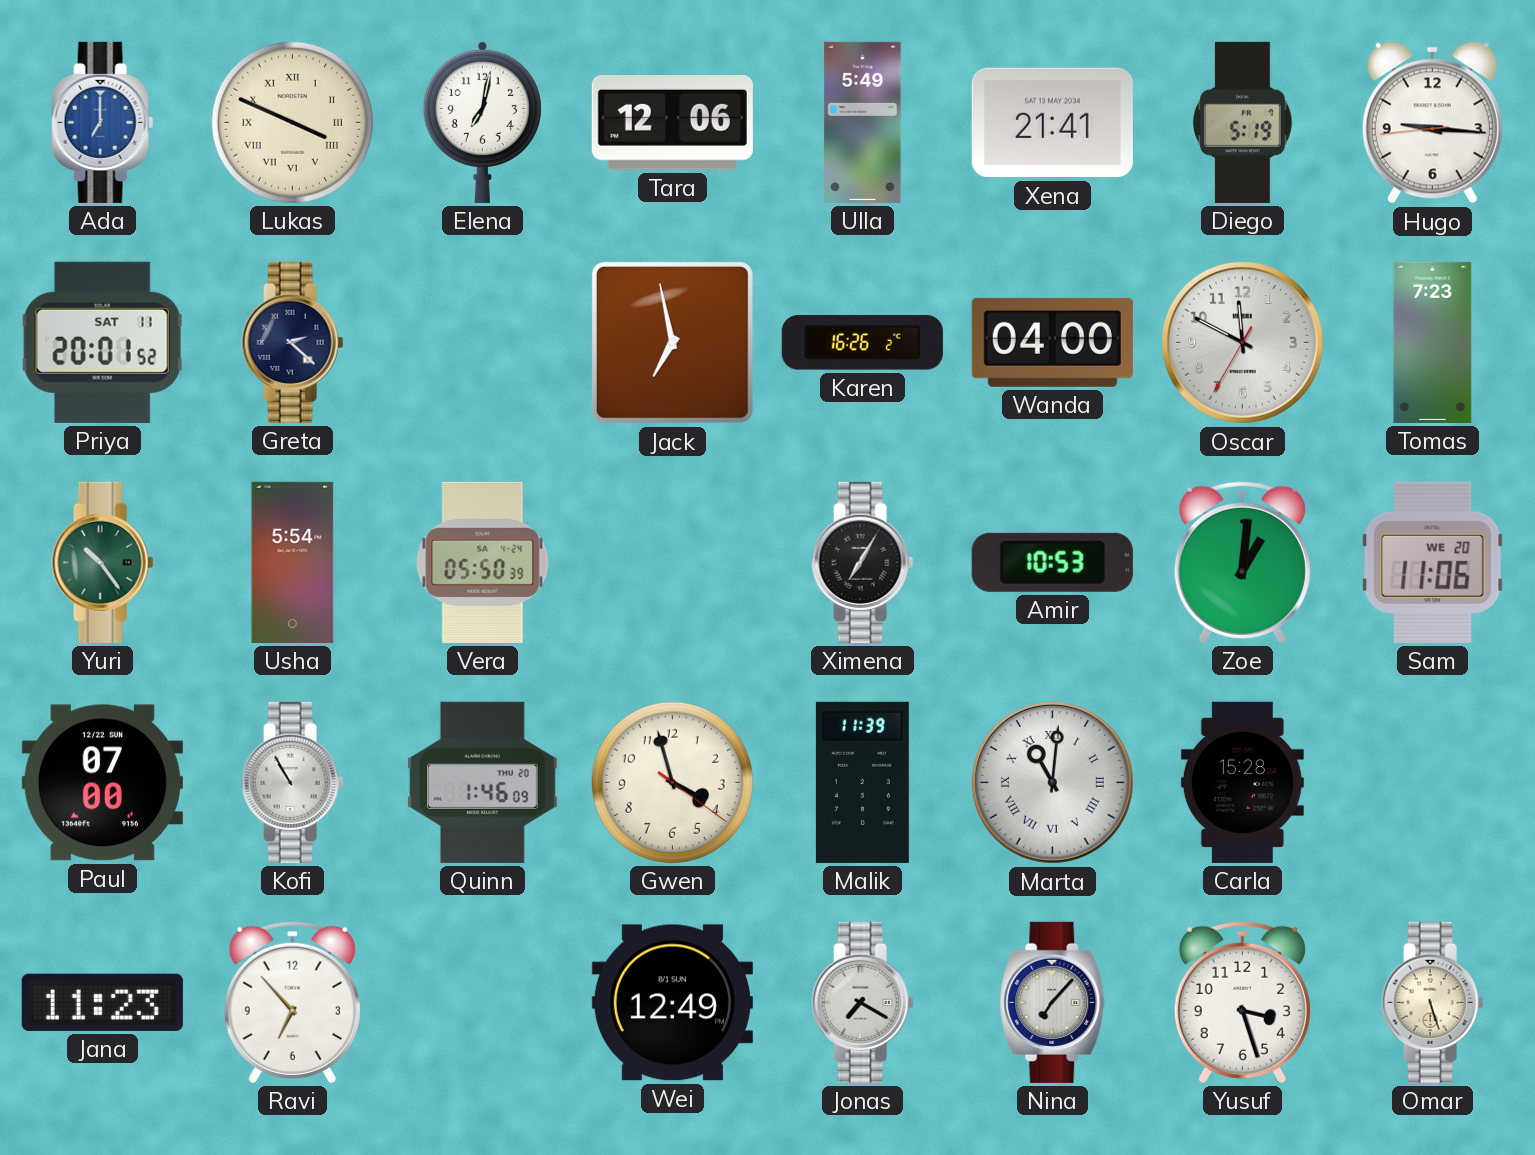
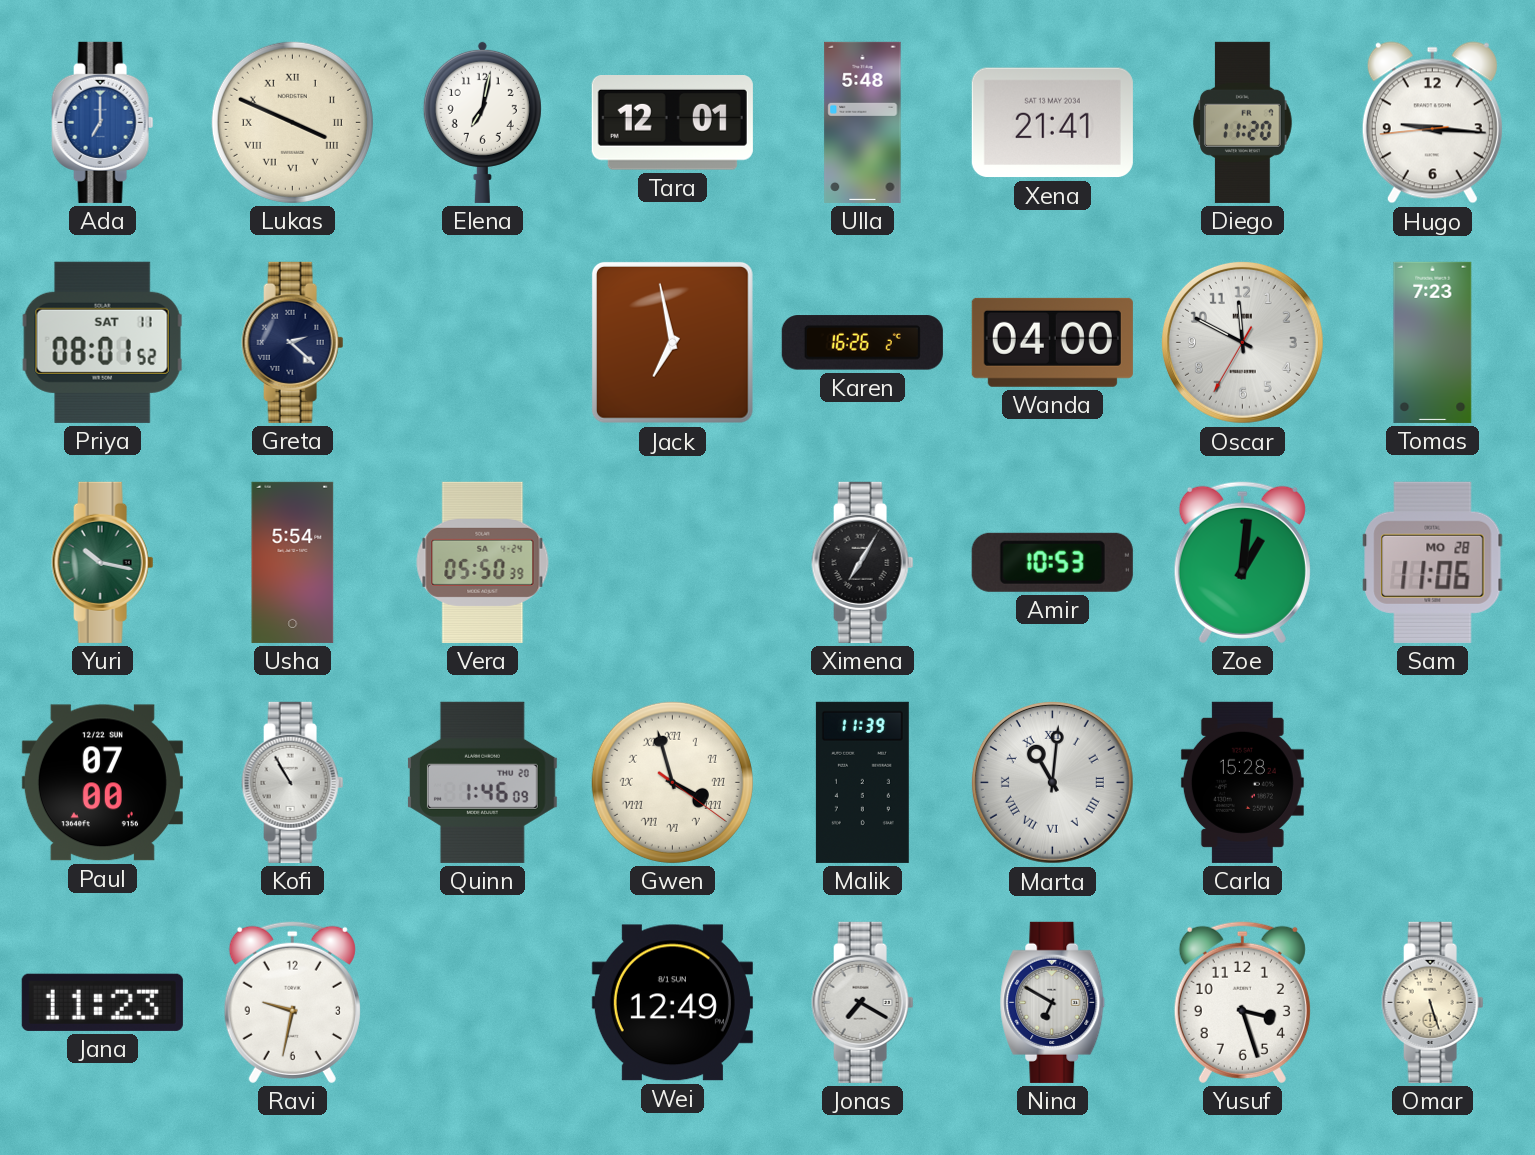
Tara: 12:06 -> 12:01 (672, 123)
Ulla: 5:49 -> 5:48 (863, 122)
Diego: 5:19 -> 11:20 (1243, 122)
Priya: 20:01 -> 08:01 (103, 342)
Yuri: 10:24 -> 10:17 (103, 562)
Sam date: WE 20 -> MO 28 (1433, 562)
Gwen numerals: Arabic -> Roman (672, 782)
Ravi: 6:53 -> 9:32 (292, 1002)
Nina: 7:07 -> 6:50 (1053, 1002)
